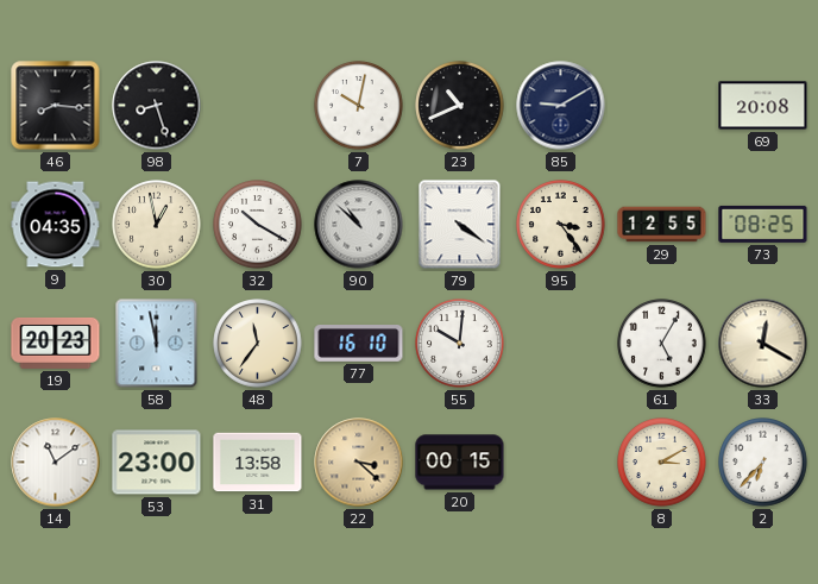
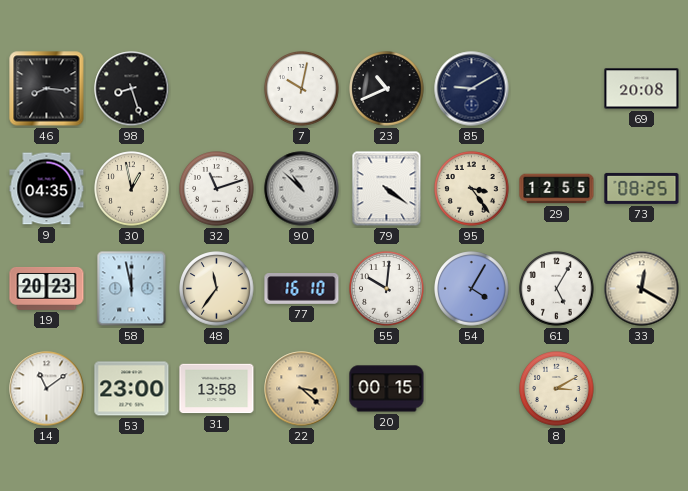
32: 10:20 -> 11:12 (217, 189)
54: none -> 4:05 (472, 289)
2: 6:37 -> none (763, 463)
